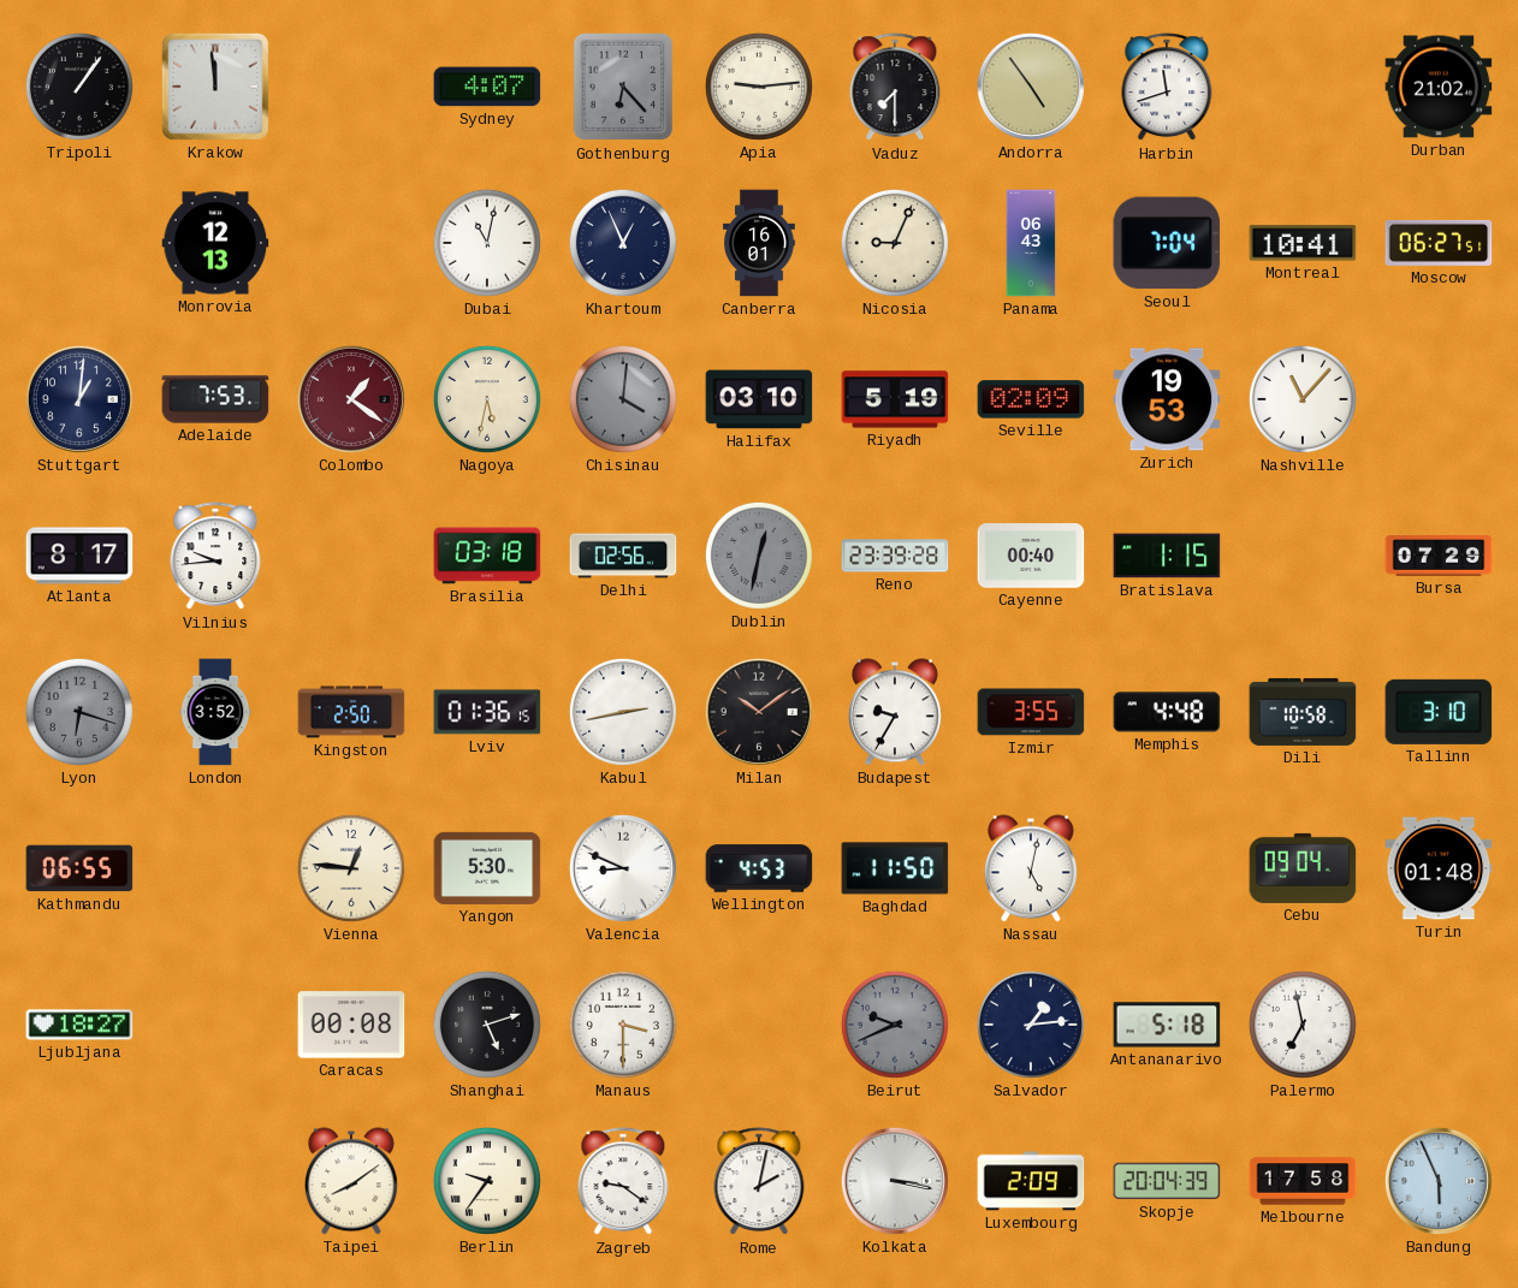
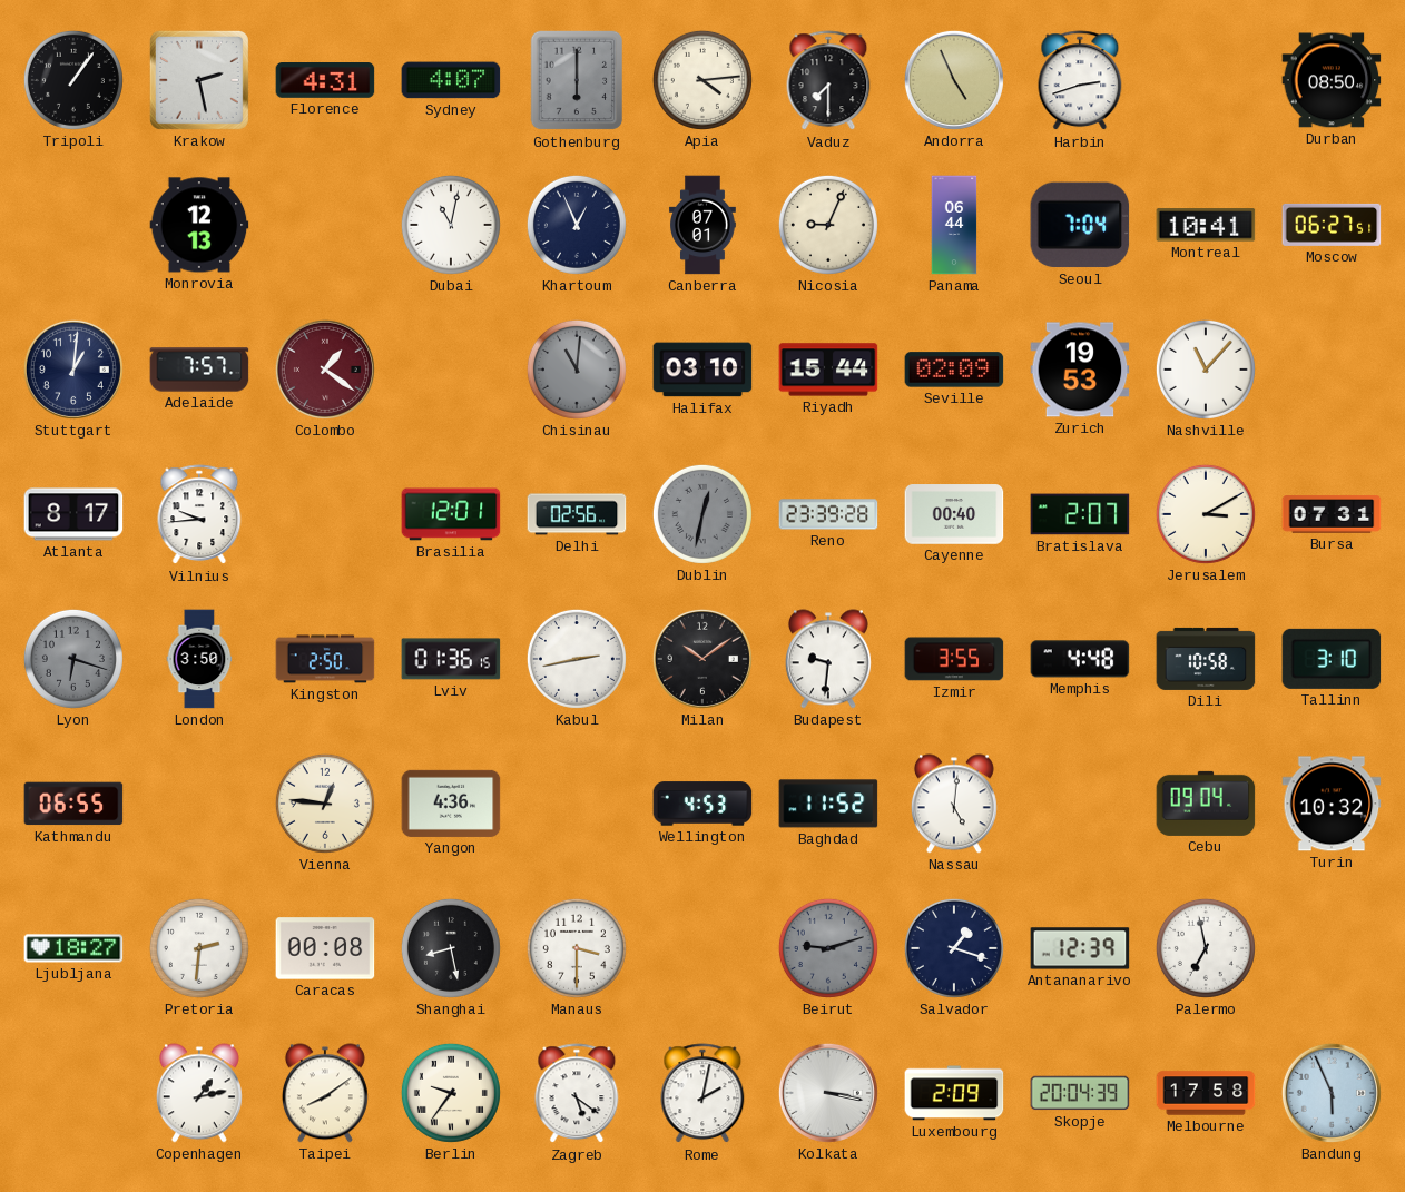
Krakow: 11:59 -> 2:28 (199, 80)
Florence: none -> 4:31 (325, 81)
Gothenburg: 6:23 -> 6:00 (577, 80)
Apia: 9:14 -> 4:14 (703, 80)
Andorra: 4:54 -> 4:56 (954, 80)
Harbin: 11:42 -> 2:42 (1080, 81)
Durban: 21:02 -> 08:50 (1332, 80)
Canberra: 16:01 -> 07:01 (703, 225)
Panama: 06:43 -> 06:44 (954, 225)
Adelaide: 7:53 -> 7:57 (199, 370)
Nagoya: 5:32 -> none (487, 399)
Chisinau: 4:01 -> 11:01 (577, 370)
Riyadh: 5:19 -> 15:44 (828, 370)
Brasilia: 03:18 -> 12:01 (451, 514)
Bratislava: 1:15 -> 2:07 (1080, 514)
Jerusalem: none -> 3:10 (1206, 514)
Bursa: 07:29 -> 07:31 (1332, 514)
London: 3:52 -> 3:50 (199, 659)
Budapest: 9:35 -> 9:31 (828, 659)
Yangon: 5:30 -> 4:36 (451, 804)
Valencia: 8:49 -> none (623, 868)
Baghdad: 11:50 -> 11:52 (828, 804)
Nassau: 5:02 -> 5:01 (954, 804)
Turin: 01:48 -> 10:32 (1332, 804)
Pretoria: none -> 2:31 (199, 948)
Shanghai: 5:12 -> 8:28 (451, 948)
Beirut: 9:41 -> 9:12 (828, 948)
Salvador: 1:14 -> 1:18 (954, 948)
Antananarivo: 5:18 -> 12:39 (1080, 948)
Copenhagen: none -> 1:13 (199, 1093)
Zagreb: 9:21 -> 5:21 (577, 1094)
